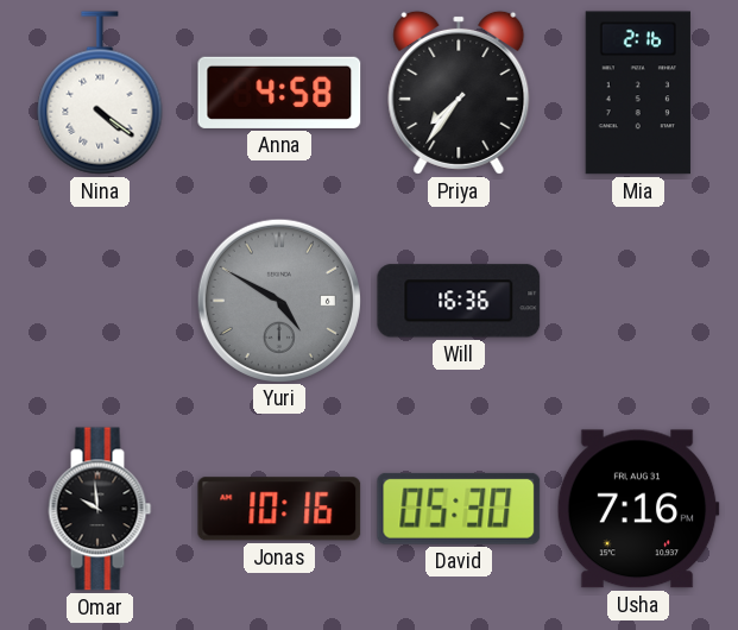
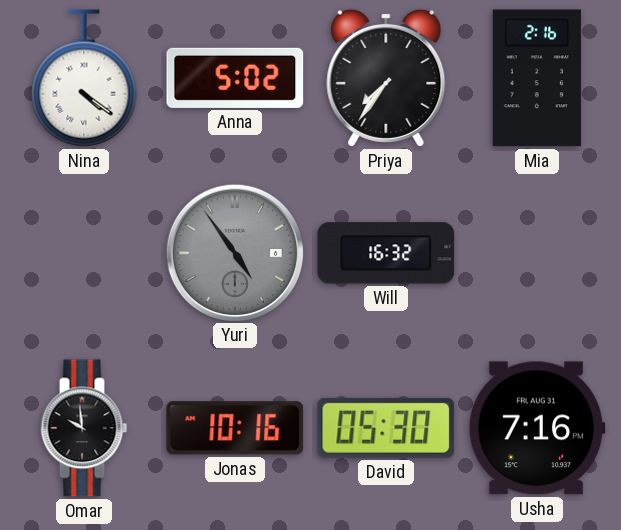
Anna: 4:58 -> 5:02 (235, 78)
Yuri: 4:50 -> 4:54 (234, 252)
Will: 16:36 -> 16:32 (386, 253)
